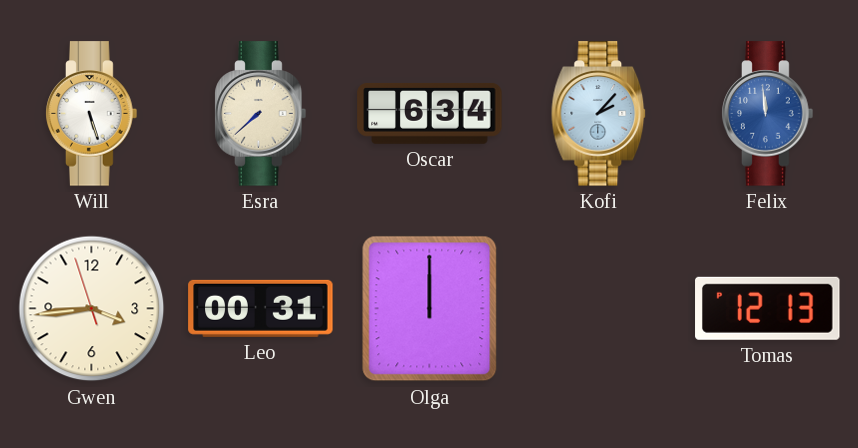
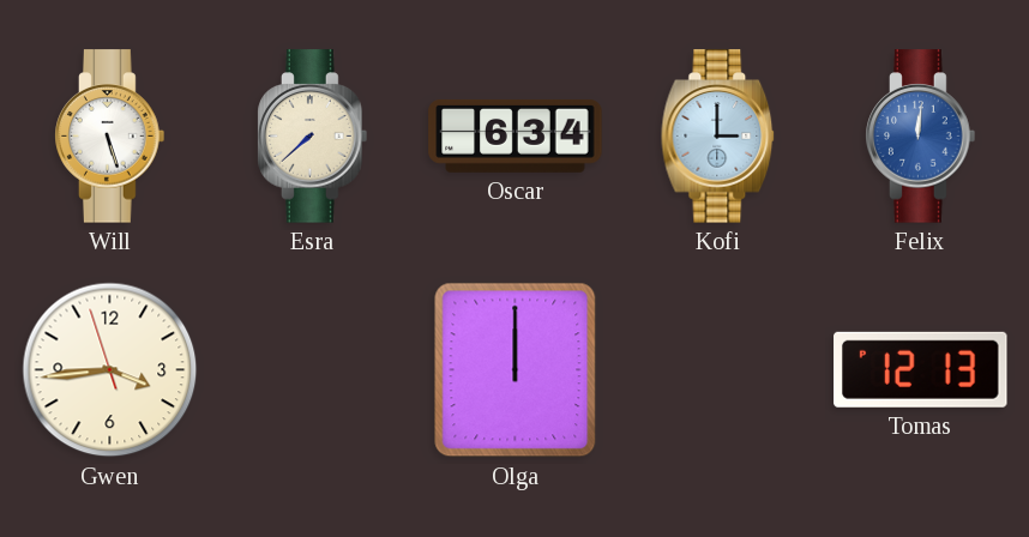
Kofi: 2:07 -> 3:00 (718, 137)
Felix: 11:59 -> 12:01 (921, 137)
Leo: 00:31 -> none (261, 308)
